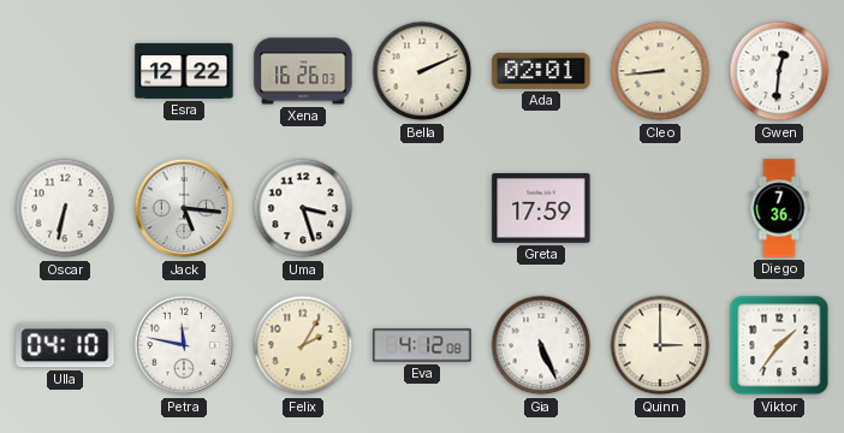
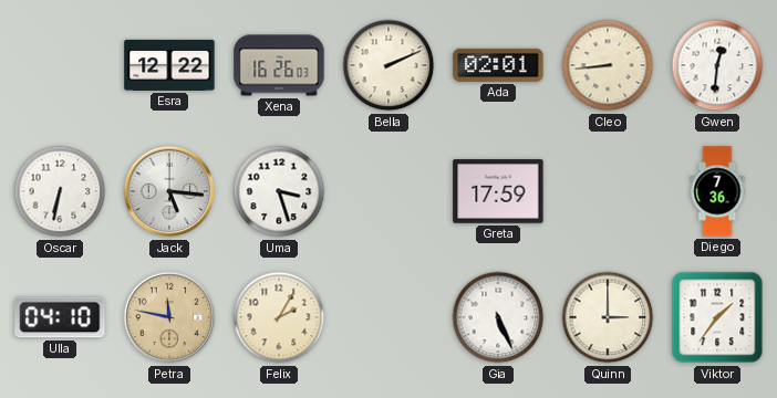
Petra dial: white -> champagne (169, 317)
Eva: 4:12 -> none (422, 345)
